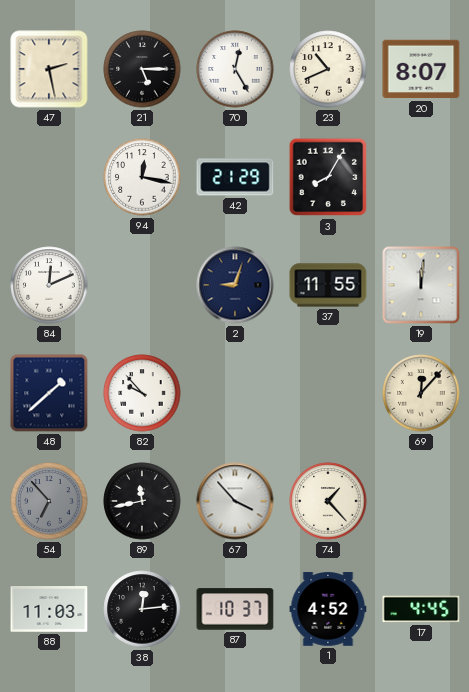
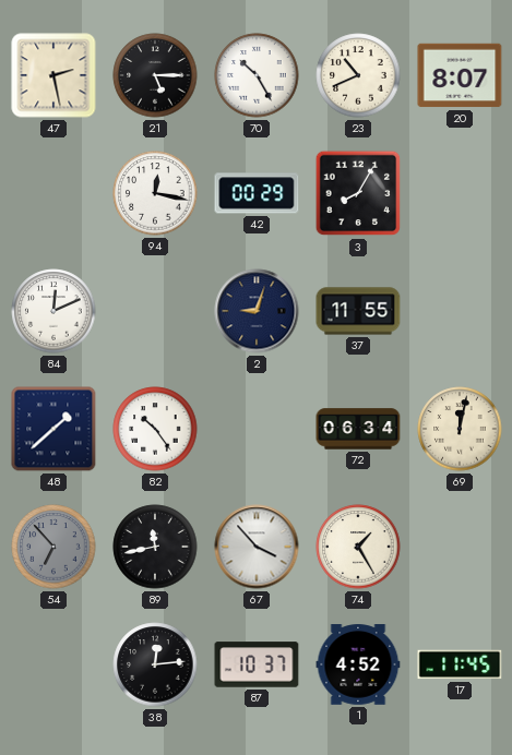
70: 12:25 -> 10:25 (257, 75)
42: 21:29 -> 00:29 (257, 193)
19: 12:01 -> none (421, 285)
82: 9:53 -> 10:24 (155, 429)
72: none -> 06:34 (358, 429)
69: 12:07 -> 12:02 (460, 429)
74: 1:23 -> 1:25 (358, 547)
88: 11:03 -> none (49, 609)
17: 4:45 -> 11:45 (460, 664)
